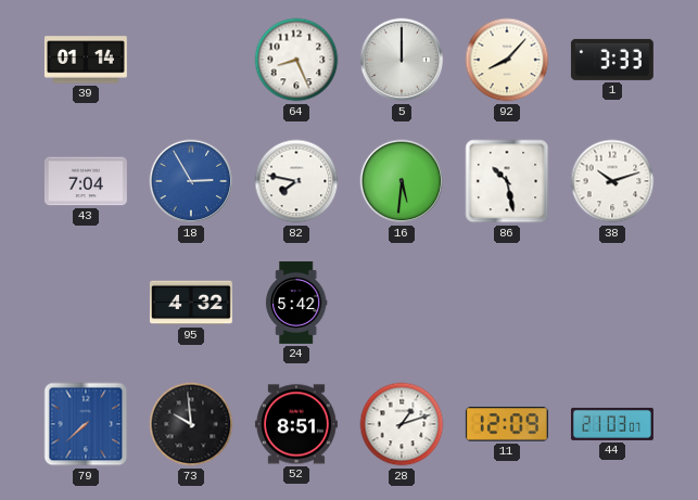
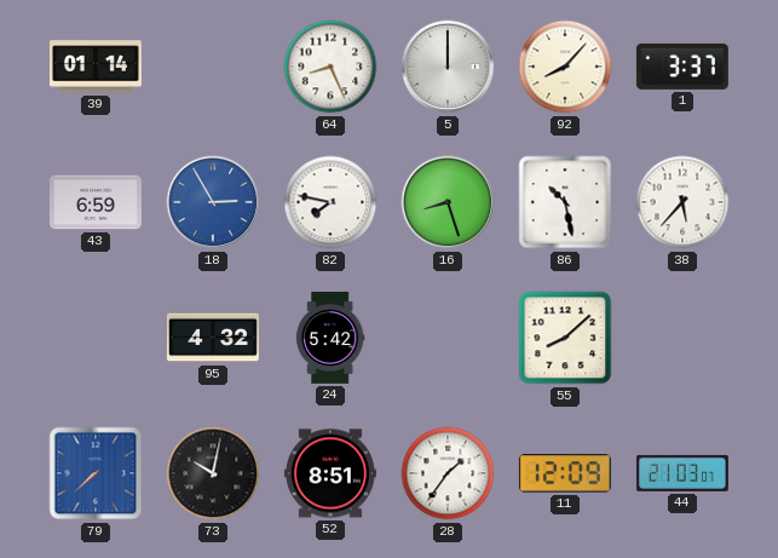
1: 3:33 -> 3:37 (682, 67)
43: 7:04 -> 6:59 (96, 202)
16: 5:31 -> 8:27 (448, 202)
38: 10:12 -> 5:37 (682, 202)
55: none -> 8:08 (565, 338)
73: 9:59 -> 10:02 (213, 473)
28: 1:12 -> 1:36 (448, 473)
